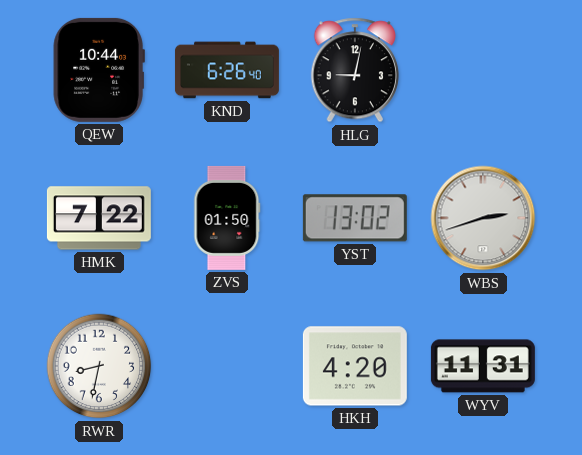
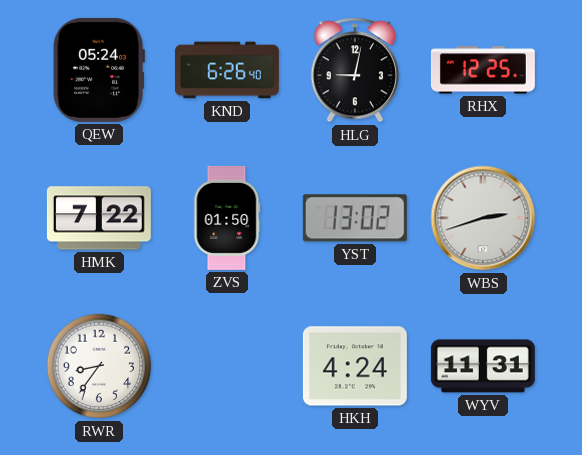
QEW: 10:44 -> 05:24 (99, 70)
RHX: none -> 12:25 (483, 70)
RWR: 8:32 -> 8:36 (99, 366)
HKH: 4:20 -> 4:24 (355, 366)
